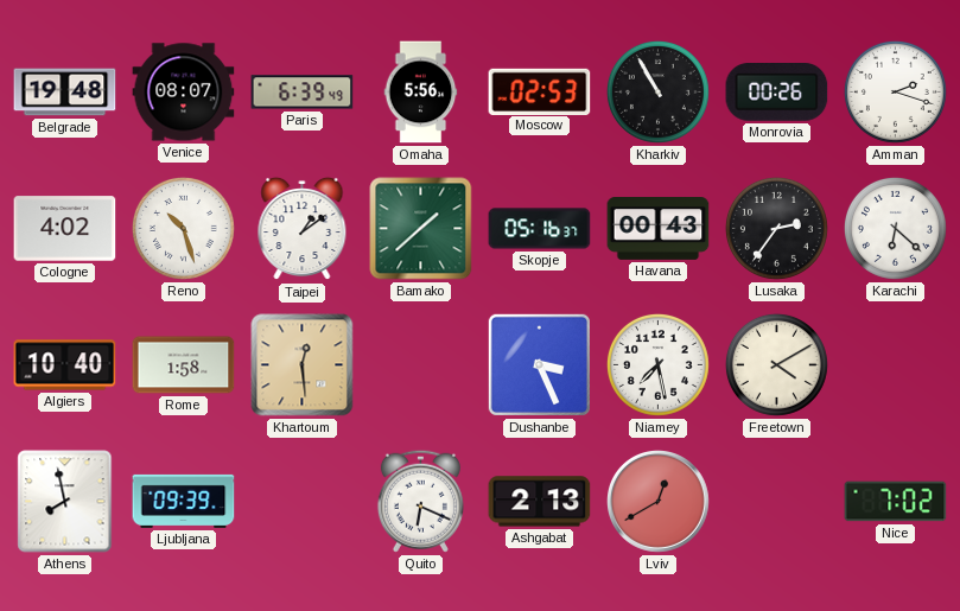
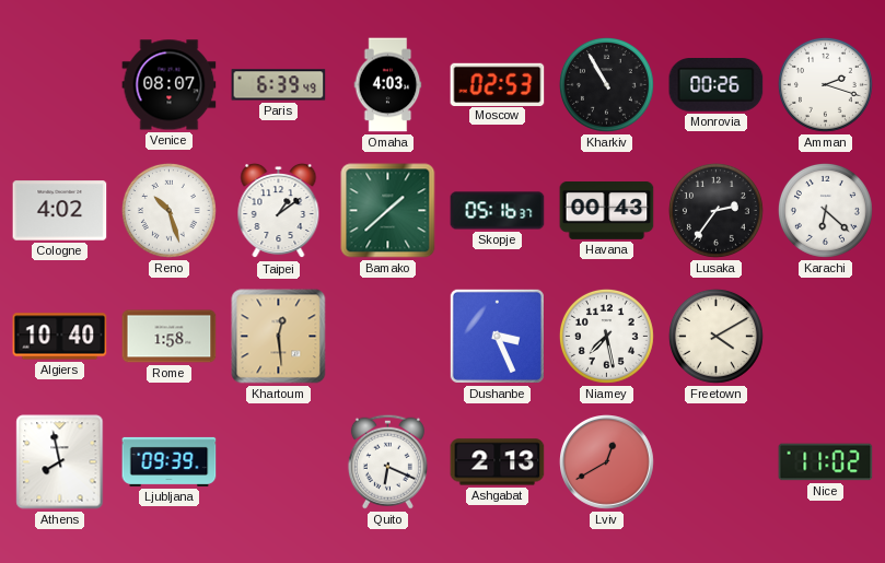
Belgrade: 19:48 -> none (65, 93)
Omaha: 5:56 -> 4:03 (388, 85)
Nice: 7:02 -> 11:02 (826, 462)
